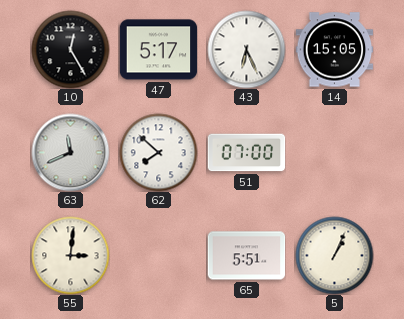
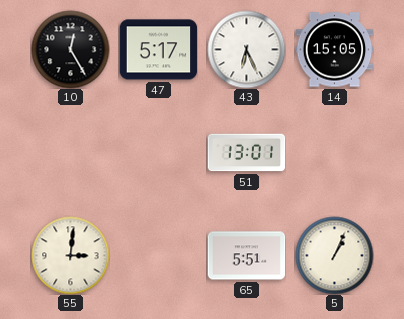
63: 11:41 -> none (70, 152)
62: 7:52 -> none (158, 152)
51: 07:00 -> 13:01 (246, 153)
